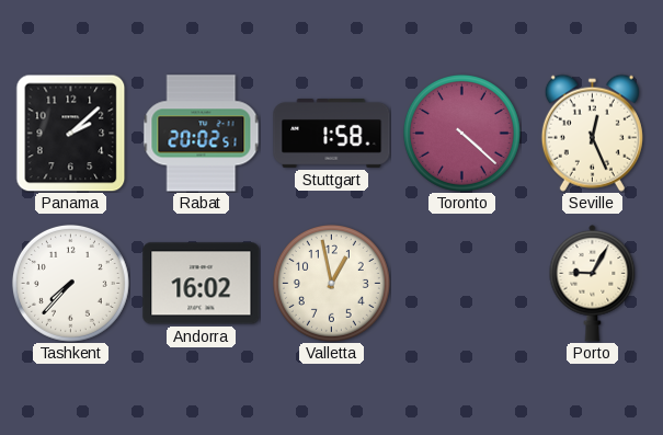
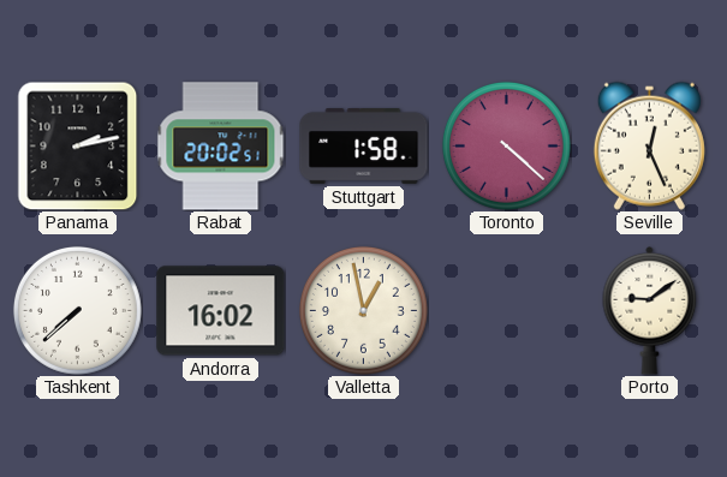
Panama: 2:08 -> 2:13 (78, 145)
Tashkent: 7:37 -> 7:38 (77, 310)
Porto: 9:05 -> 9:09 (650, 311)
